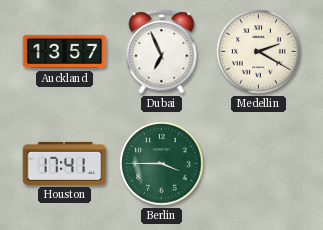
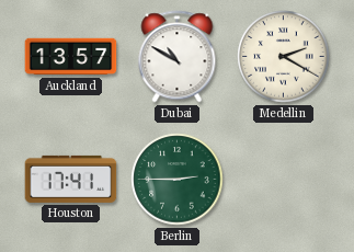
Dubai: 6:56 -> 10:50 (178, 57)
Berlin: 3:45 -> 2:45 (178, 180)
